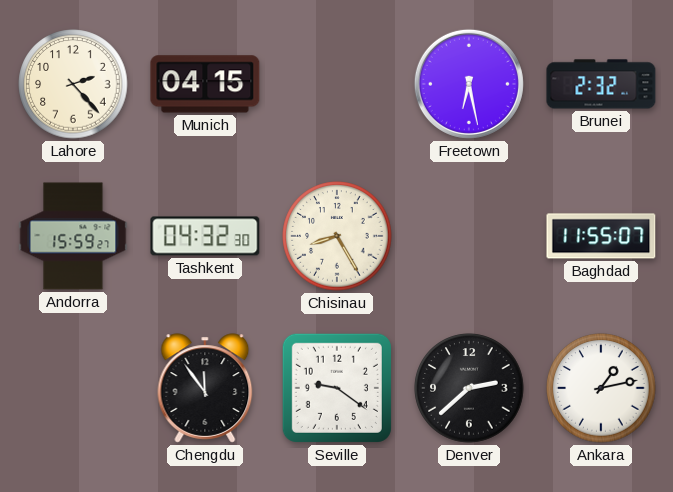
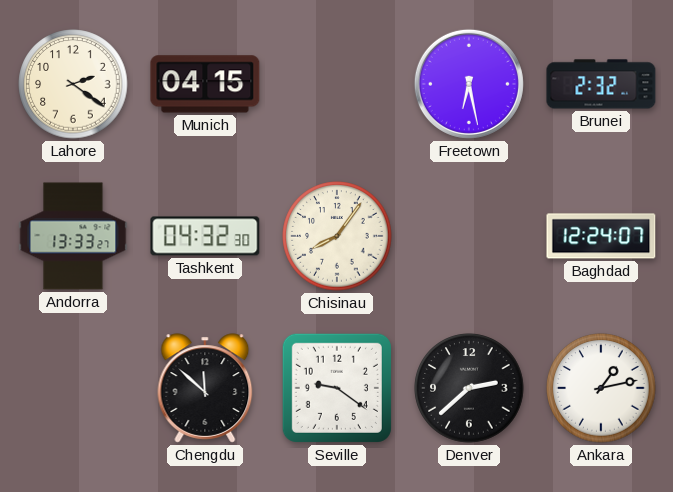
Lahore: 2:23 -> 2:21 (73, 84)
Andorra: 15:59 -> 13:33 (73, 236)
Chisinau: 8:25 -> 8:06 (337, 236)
Baghdad: 11:55 -> 12:24 (601, 236)
Chengdu: 11:54 -> 11:52 (205, 388)
